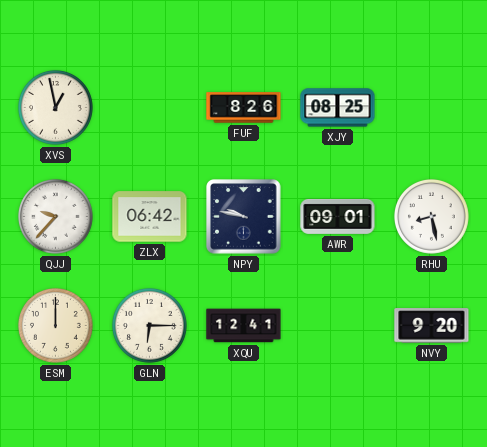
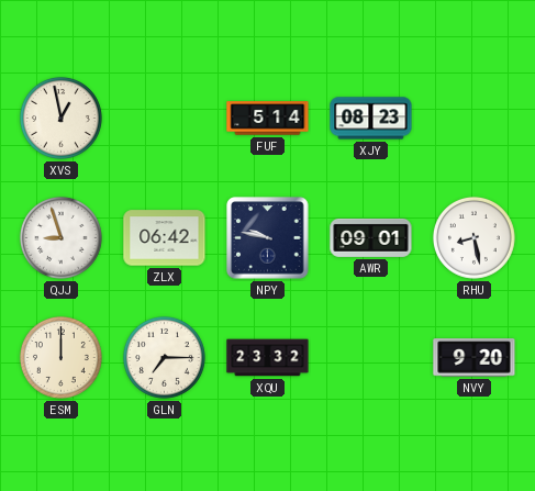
FUF: 8:26 -> 5:14 (268, 119)
XJY: 08:25 -> 08:23 (371, 119)
QJJ: 9:37 -> 8:57 (60, 237)
GLN: 6:15 -> 7:15 (164, 357)
XQU: 12:41 -> 23:32 (268, 358)
